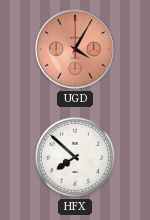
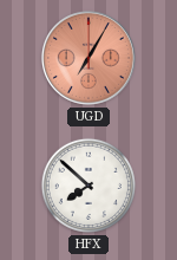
UGD: 4:05 -> 7:05 (88, 58)
